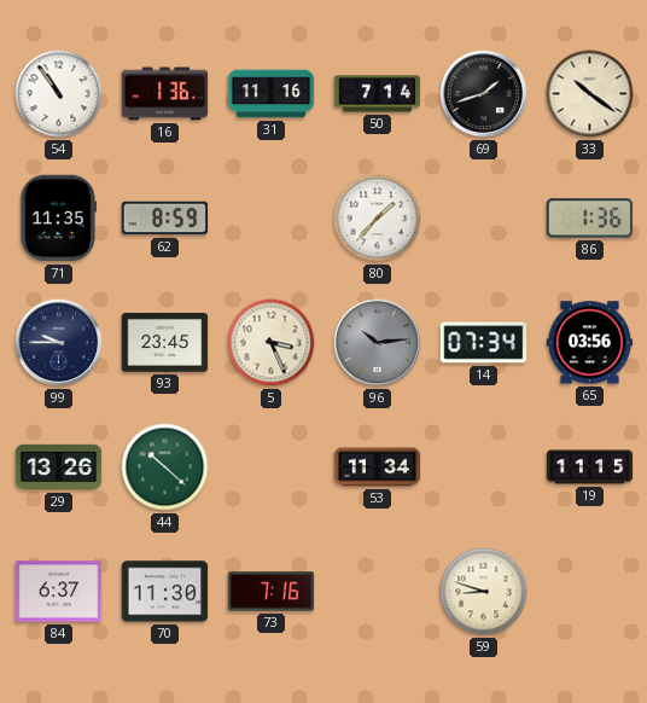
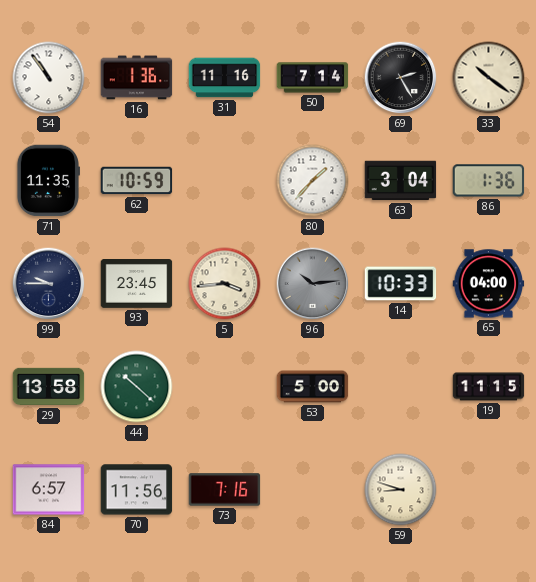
69: 1:42 -> 2:25 (401, 78)
62: 8:59 -> 10:59 (137, 181)
63: none -> 3:04 (401, 181)
5: 3:26 -> 3:44 (225, 284)
14: 07:34 -> 10:33 (401, 284)
65: 03:56 -> 04:00 (489, 284)
29: 13:26 -> 13:58 (49, 387)
53: 11:34 -> 5:00 (313, 387)
84: 6:37 -> 6:57 (49, 490)
70: 11:30 -> 11:56 (137, 490)
